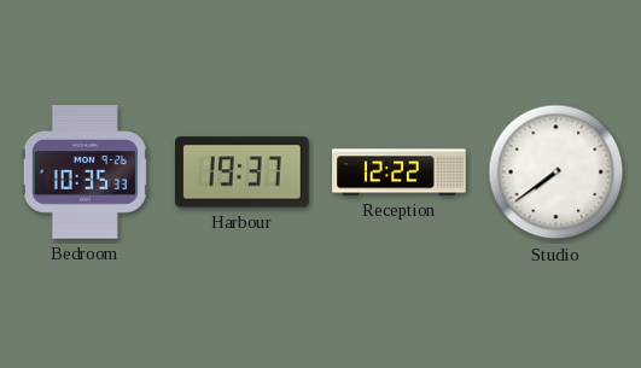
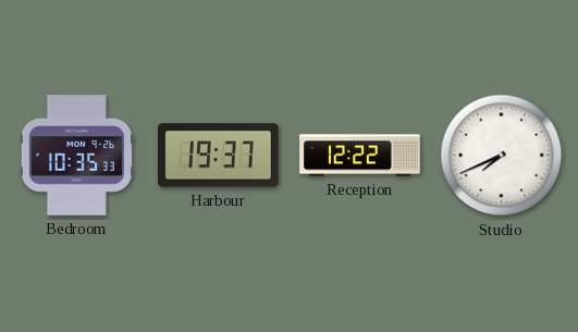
Studio: 7:39 -> 7:41 (502, 156)
